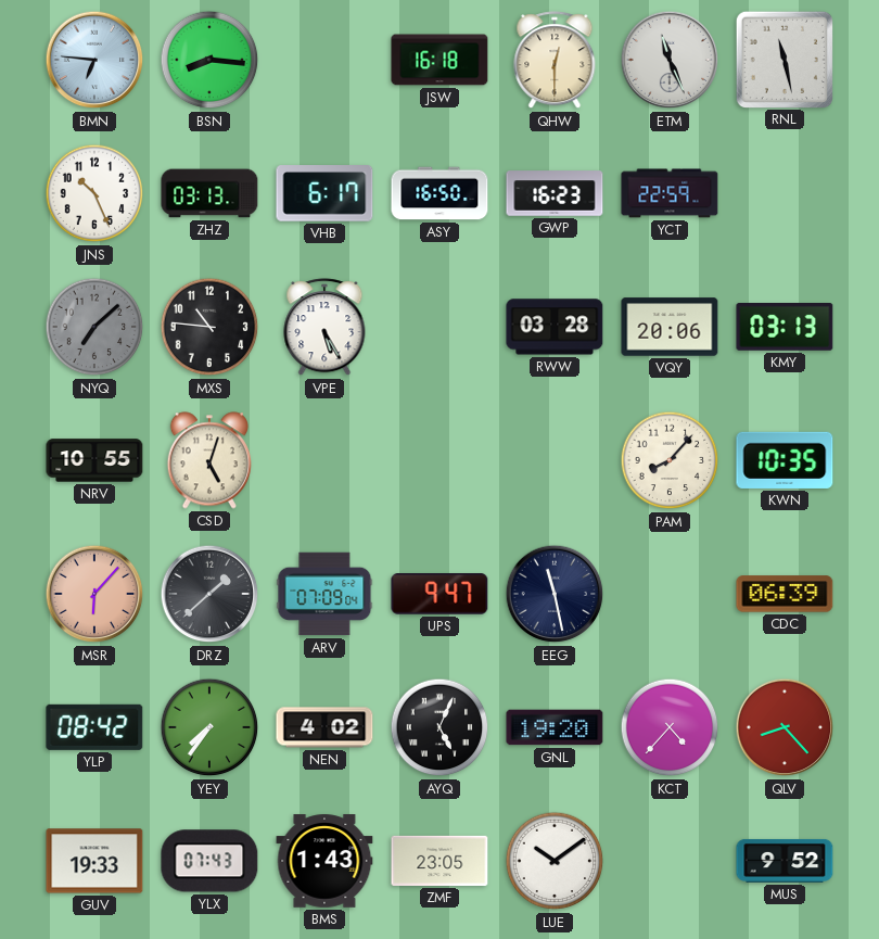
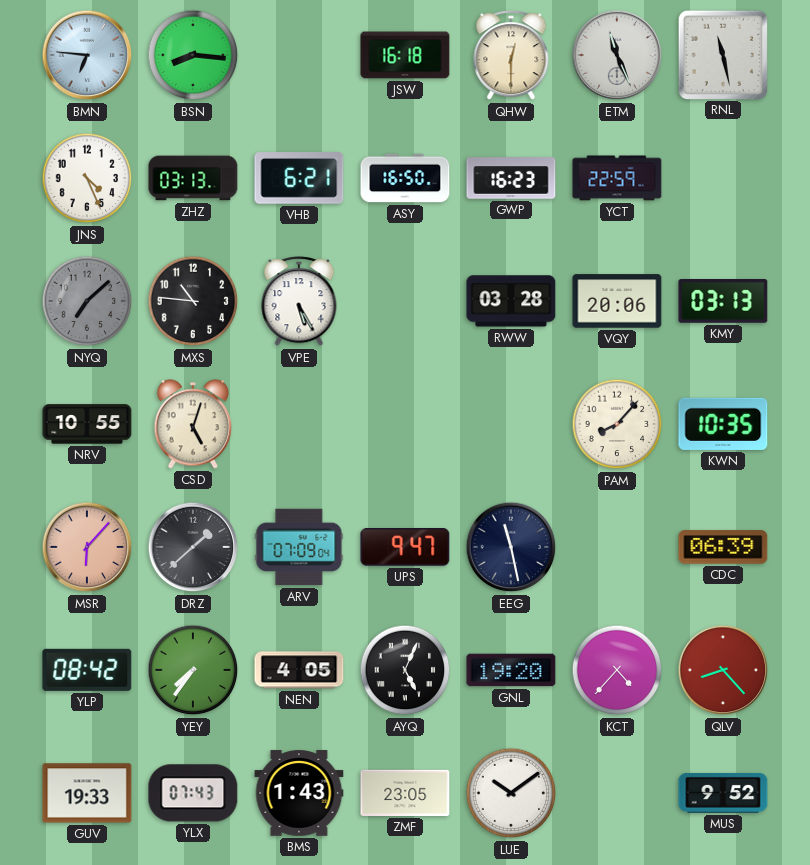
JNS: 10:26 -> 4:26 (87, 178)
VHB: 6:17 -> 6:21 (299, 178)
NEN: 4:02 -> 4:05 (299, 670)
